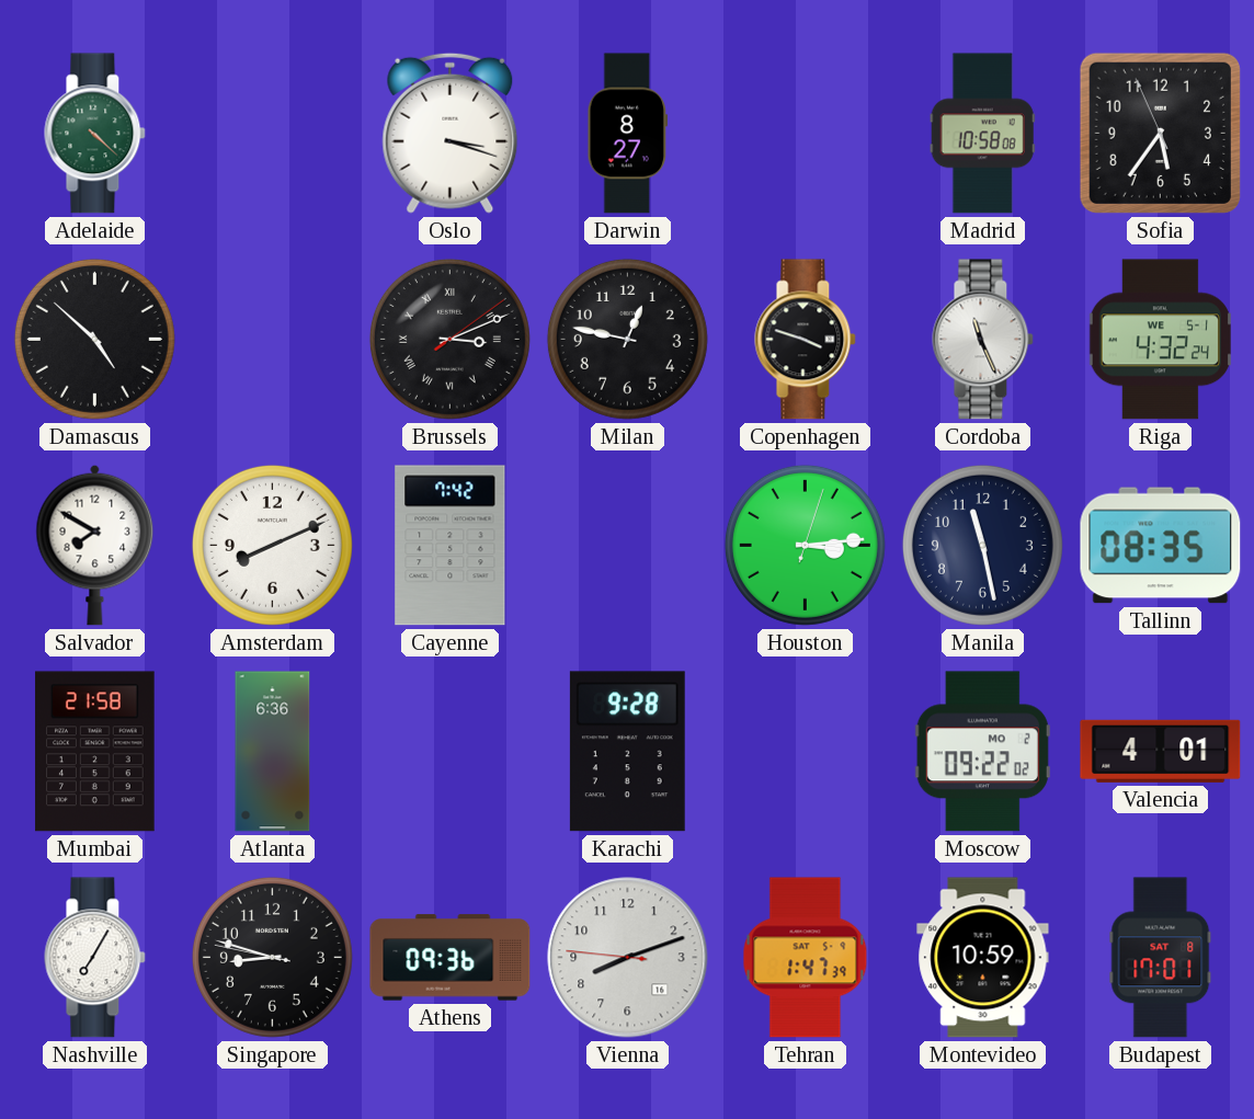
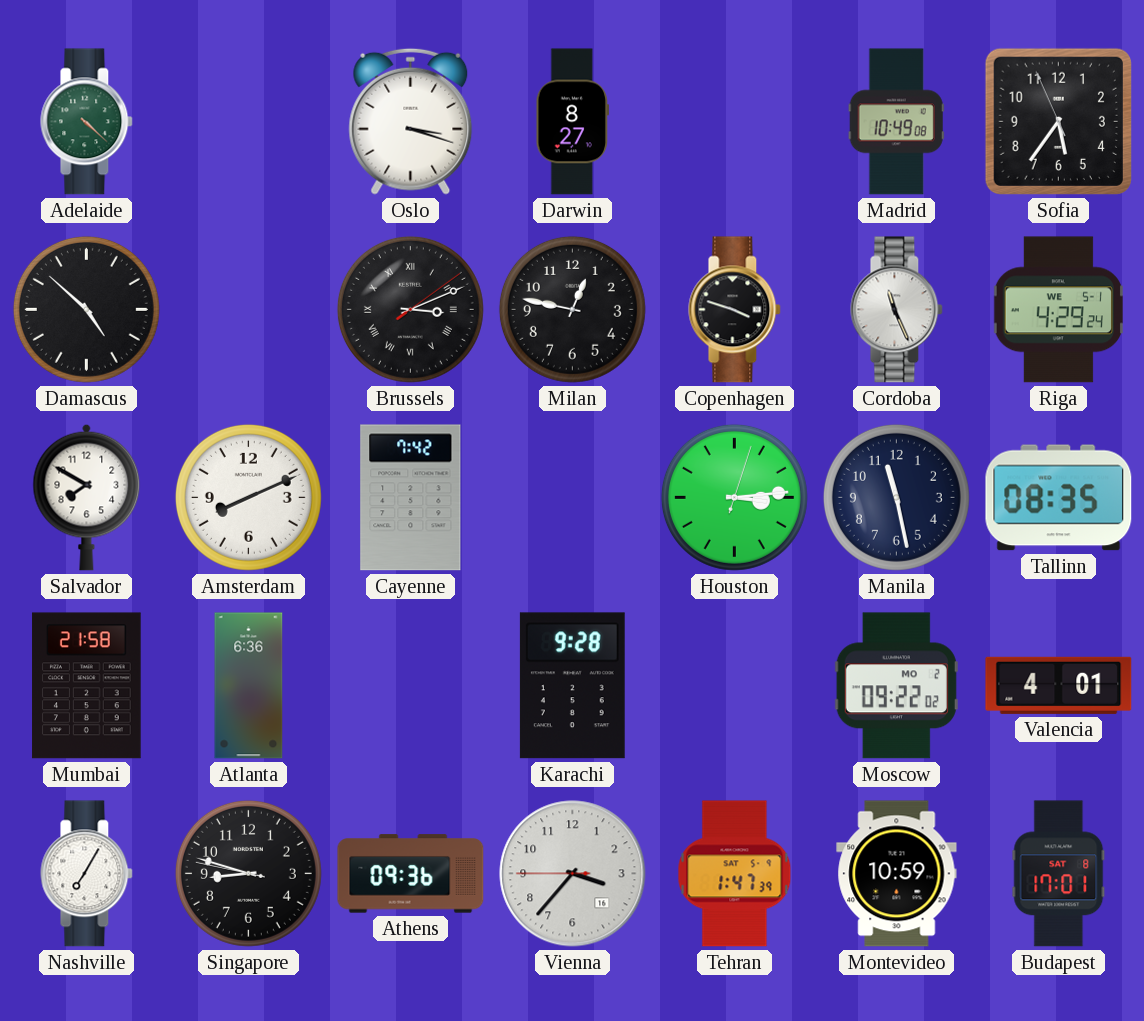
Madrid: 10:58 -> 10:49 (896, 122)
Riga: 4:32 -> 4:29 (1058, 310)
Vienna: 8:11 -> 3:36 (573, 874)
